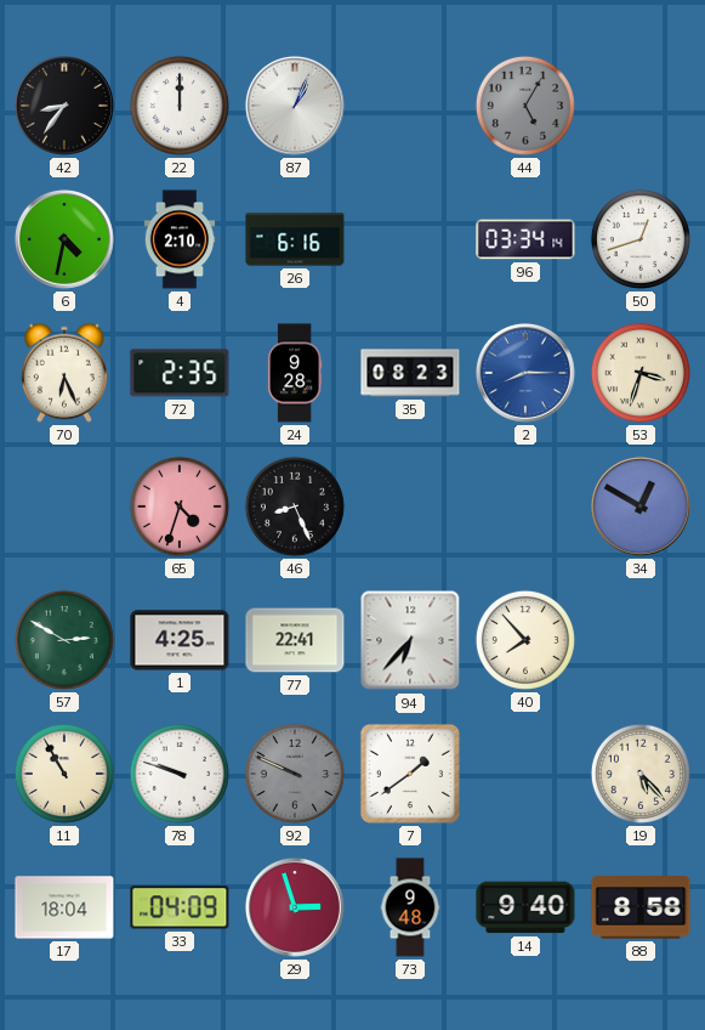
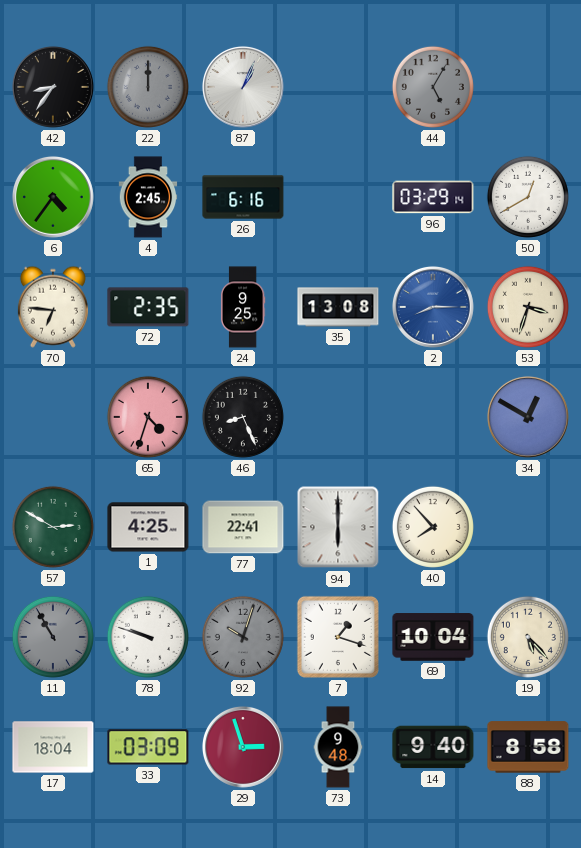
22 dial: white -> grey (148, 87)
6: 4:32 -> 4:36 (53, 197)
4: 2:10 -> 2:45 (148, 197)
96: 03:34 -> 03:29 (433, 197)
50: 12:42 -> 12:40 (528, 197)
70: 6:26 -> 6:46 (53, 307)
24: 9:28 -> 9:25 (243, 307)
35: 08:23 -> 13:08 (338, 307)
94: 6:37 -> 6:00 (338, 527)
11 dial: cream -> grey (53, 637)
92: 9:49 -> 10:03 (243, 637)
7: 1:39 -> 1:18 (338, 637)
69: none -> 10:04 (433, 637)
33: 04:09 -> 03:09 (148, 747)
